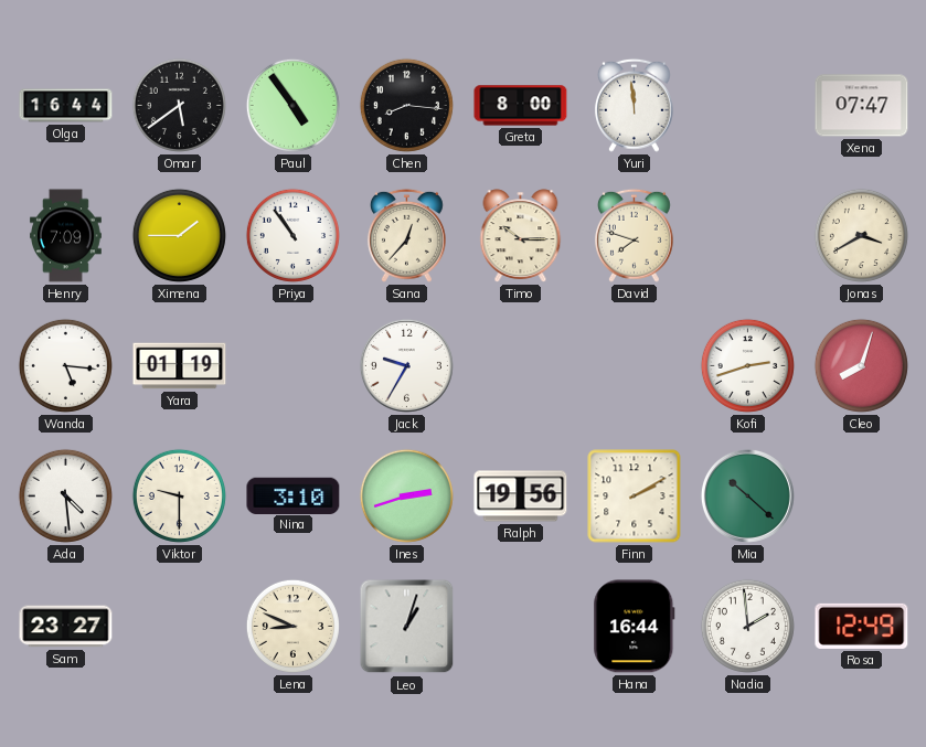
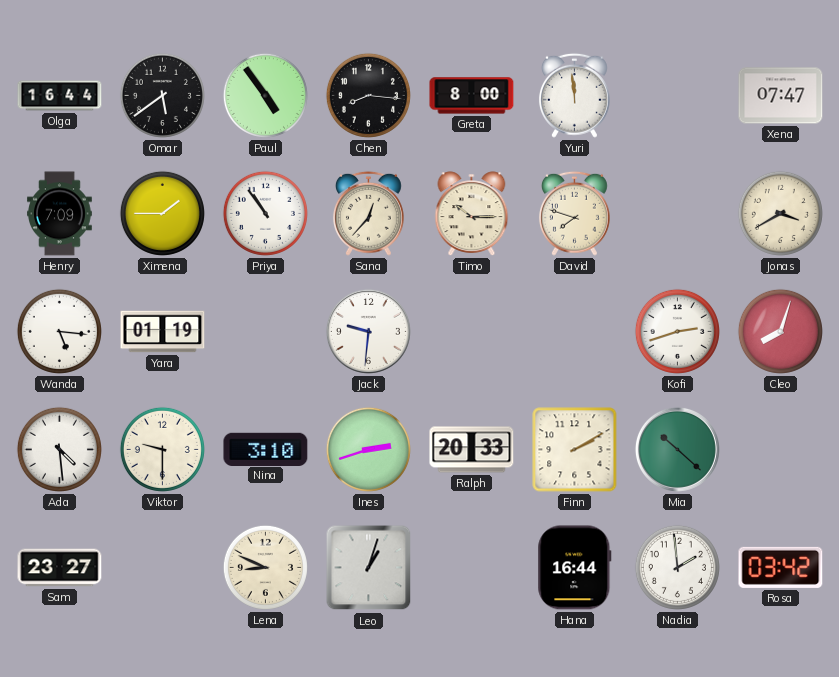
Jack: 9:35 -> 9:31 (368, 331)
Ralph: 19:56 -> 20:33 (472, 450)
Rosa: 12:49 -> 03:42 (781, 567)
